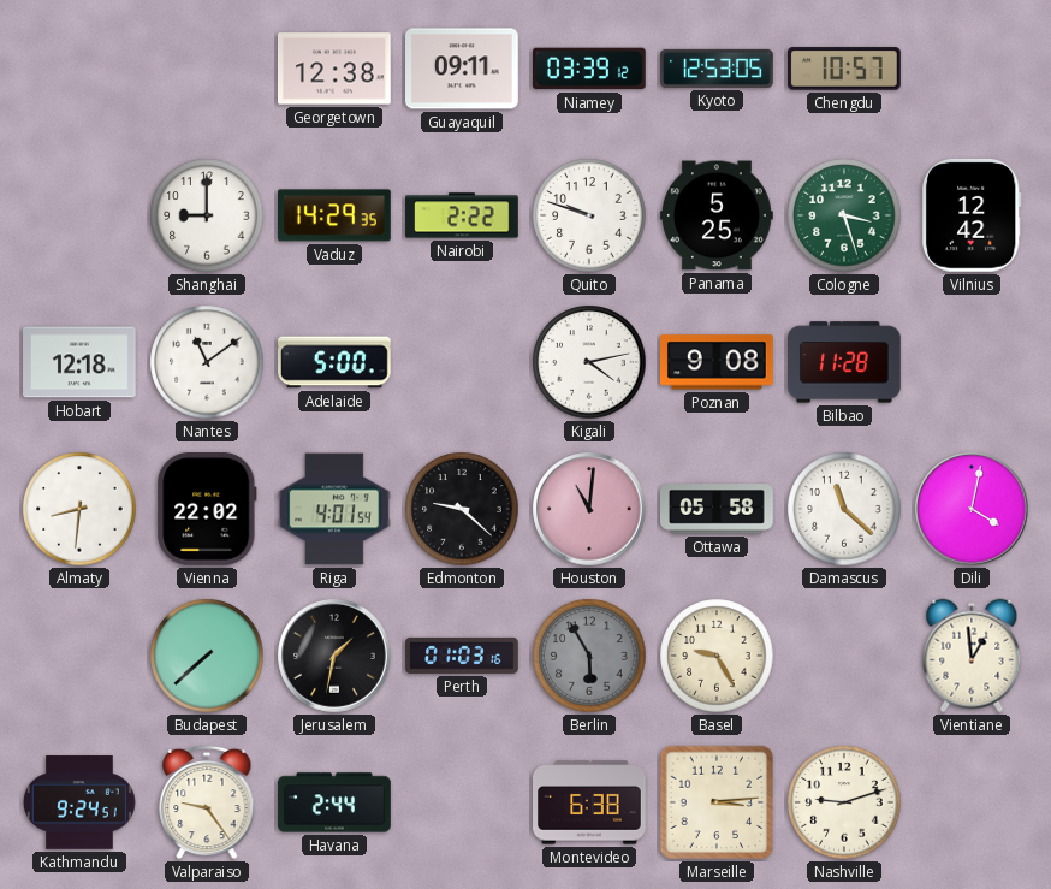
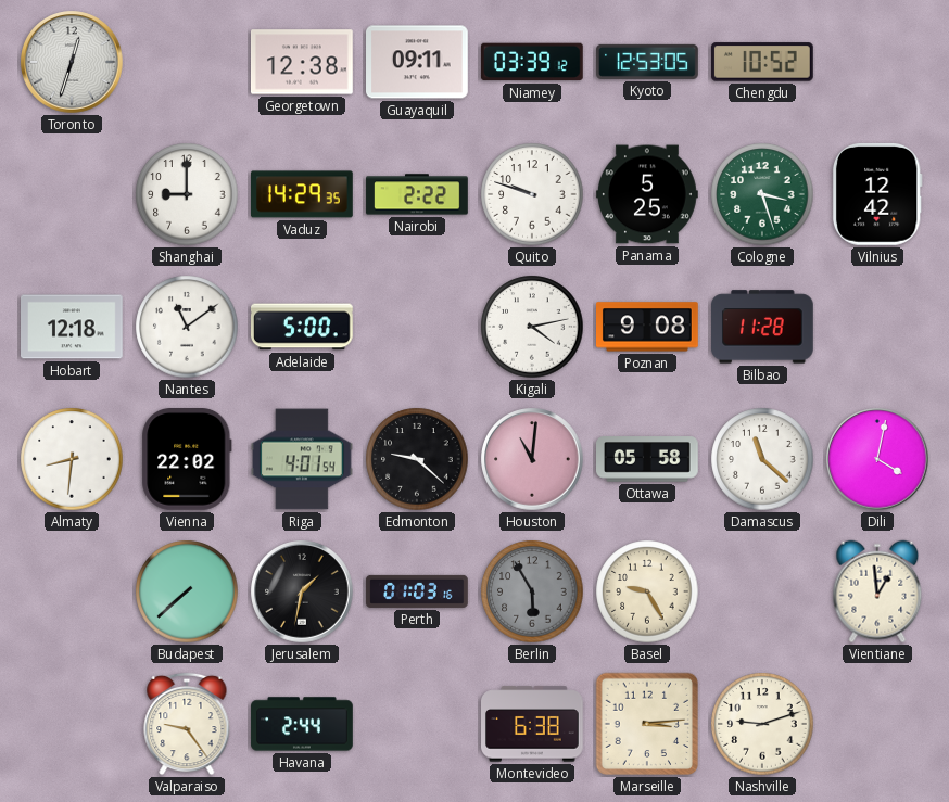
Toronto: none -> 12:33 (72, 62)
Chengdu: 10:57 -> 10:52 (763, 62)
Kathmandu: 9:24 -> none (81, 802)
